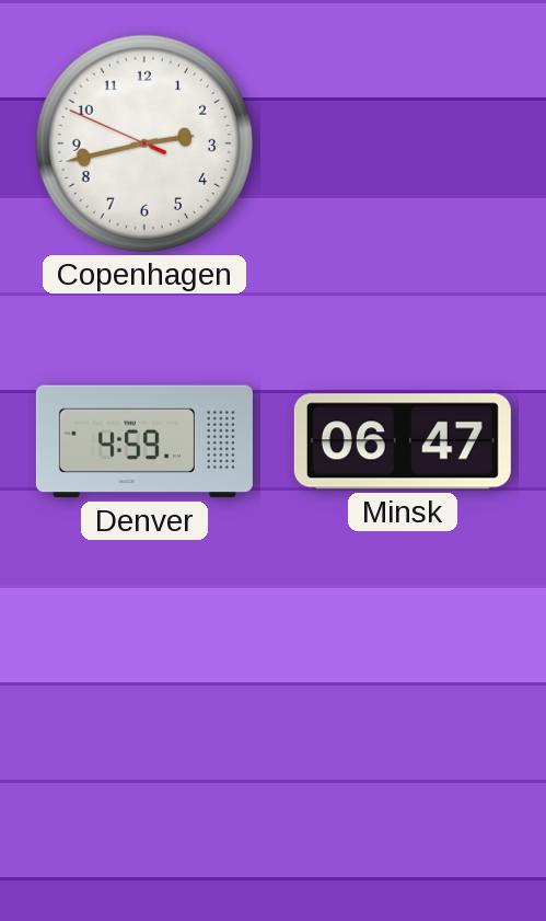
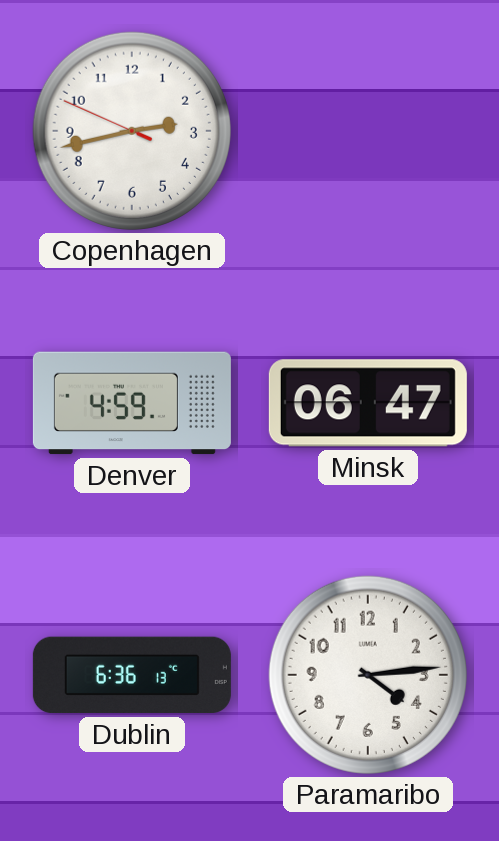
Dublin: none -> 6:36 (132, 675)
Paramaribo: none -> 4:14 (368, 675)
